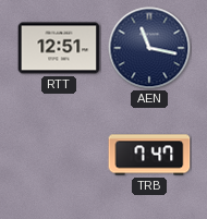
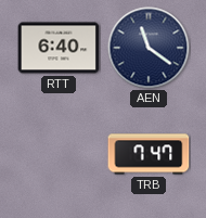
RTT: 12:51 -> 6:40 (59, 48)
AEN: 11:17 -> 11:21 (149, 48)
